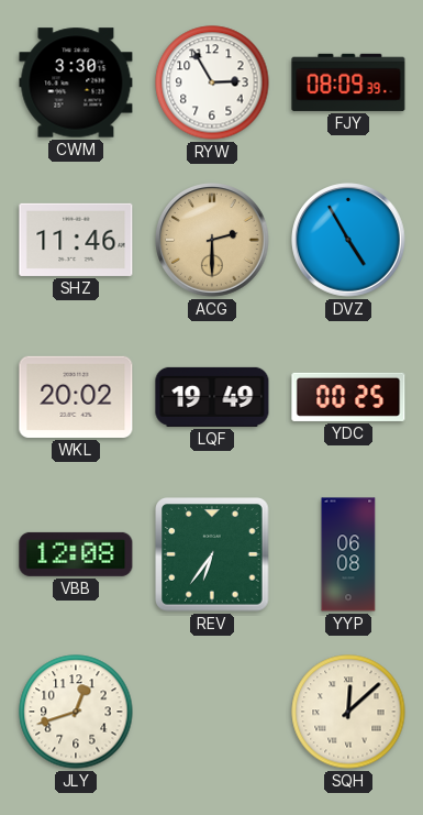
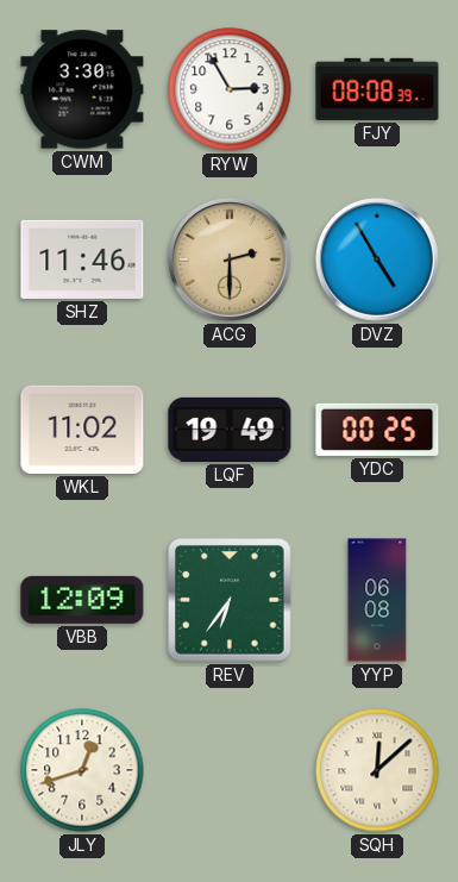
FJY: 08:09 -> 08:08 (377, 89)
WKL: 20:02 -> 11:02 (82, 430)
VBB: 12:08 -> 12:09 (82, 600)
